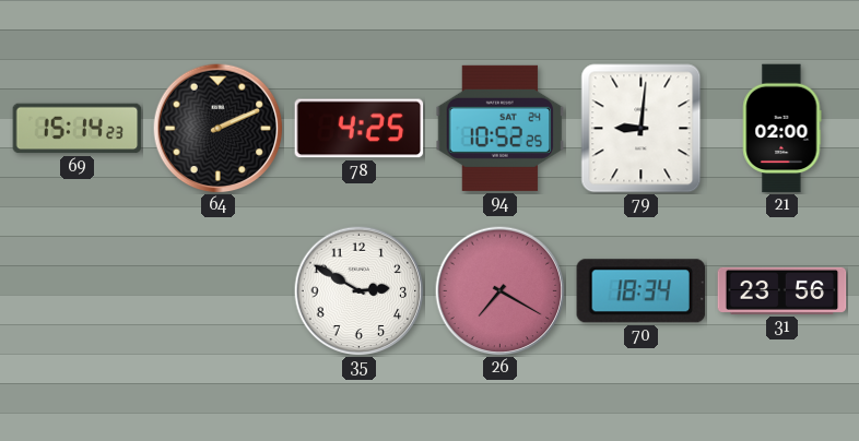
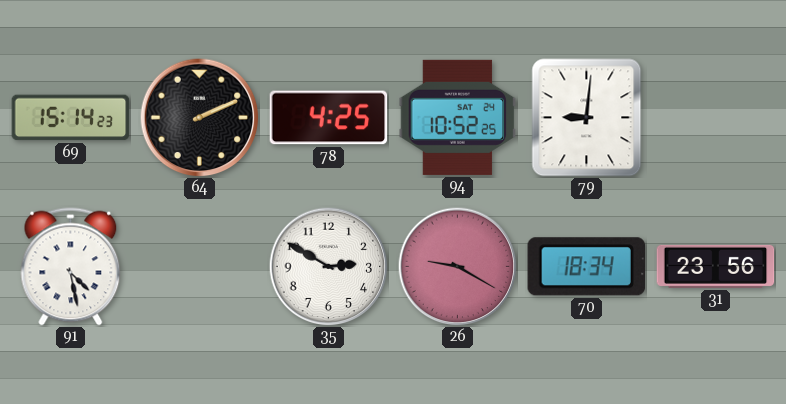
21: 02:00 -> none (782, 129)
91: none -> 4:28 (71, 267)
26: 7:20 -> 9:20 (457, 266)
